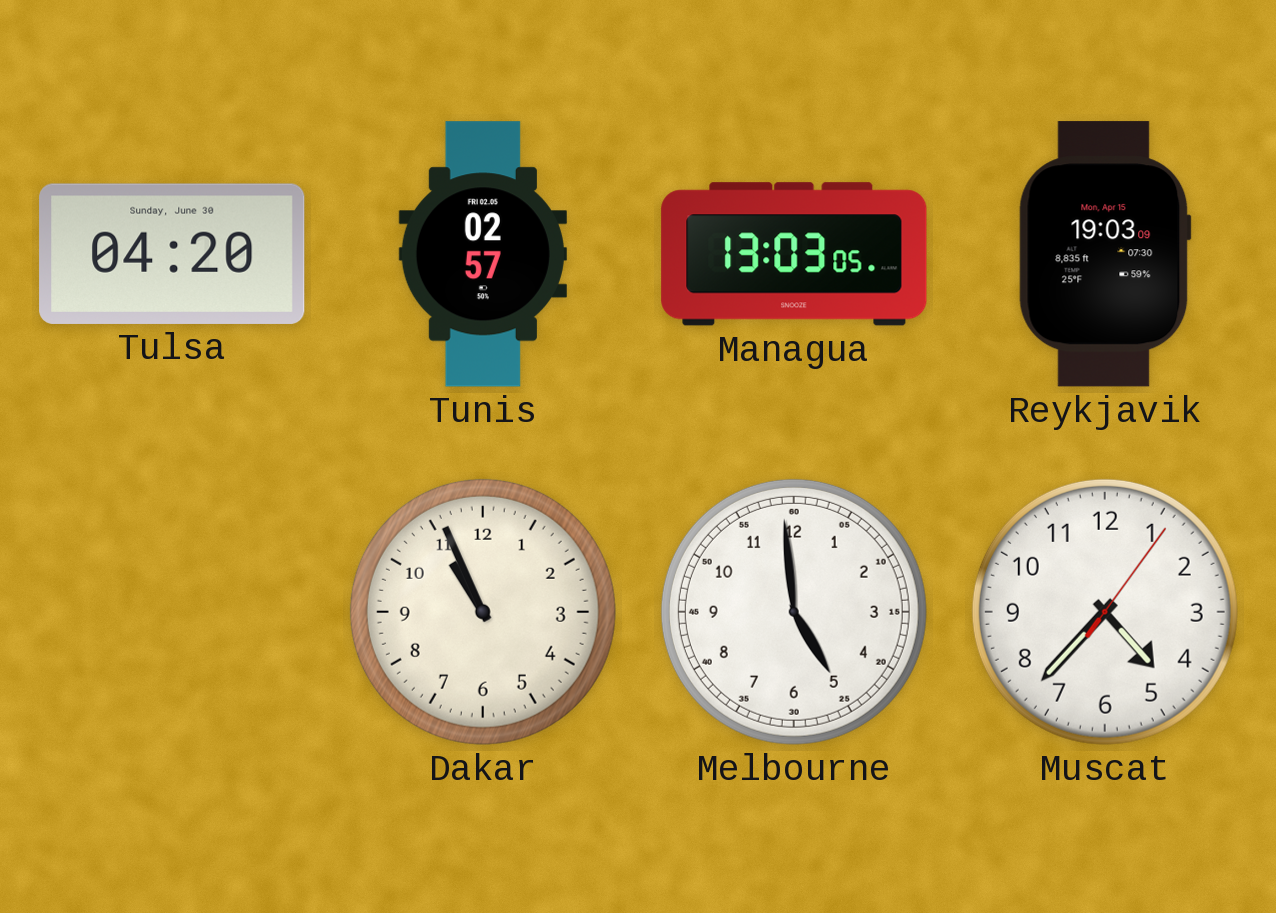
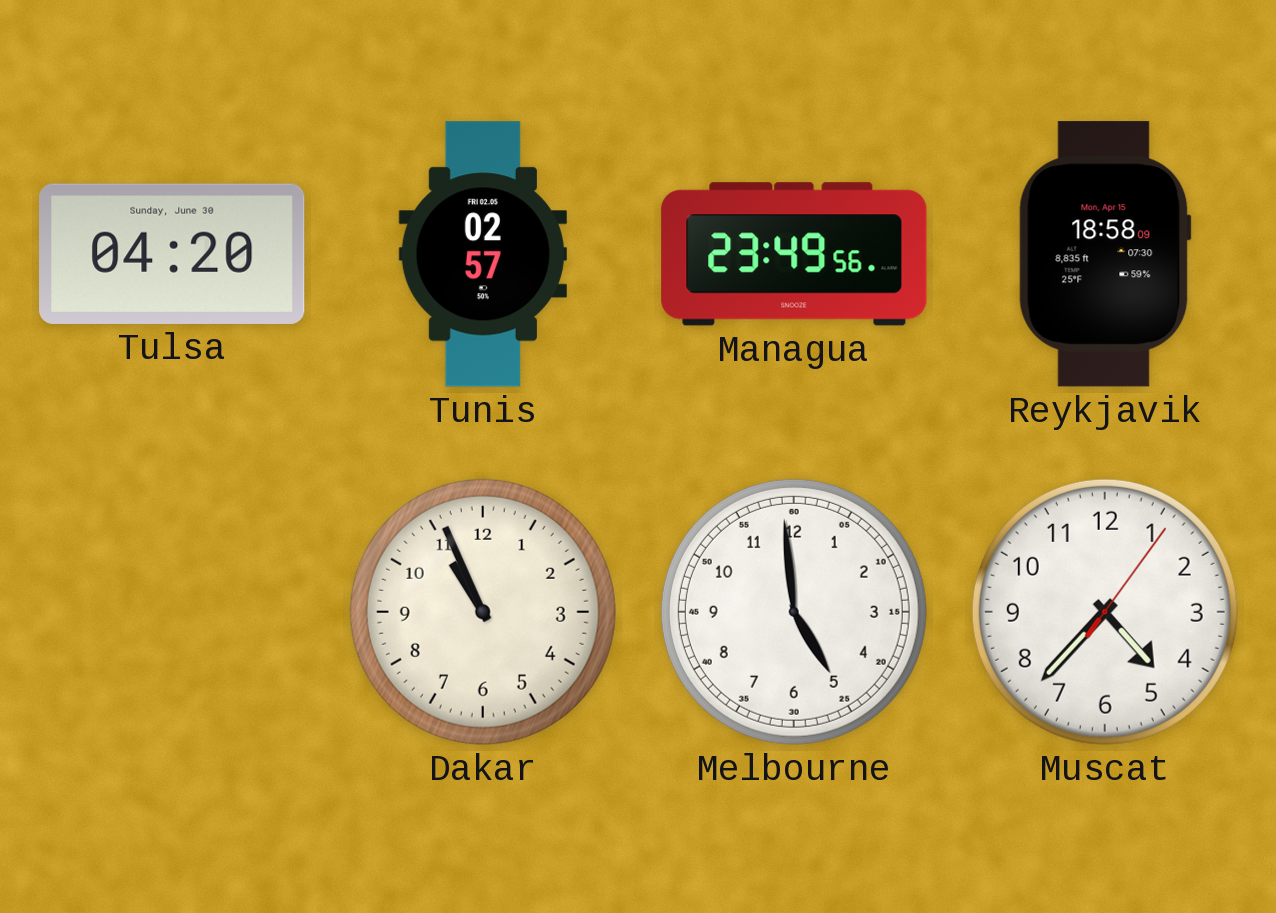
Managua: 13:03 -> 23:49 (794, 254)
Reykjavik: 19:03 -> 18:58 (1105, 254)
